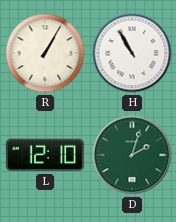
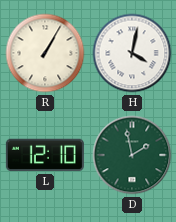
H: 10:55 -> 4:02 (132, 53)
D: 2:03 -> 1:58 (132, 155)
